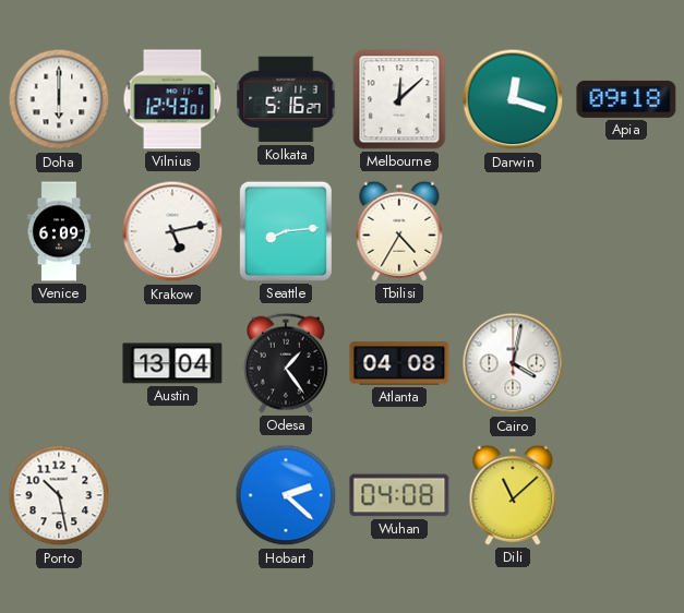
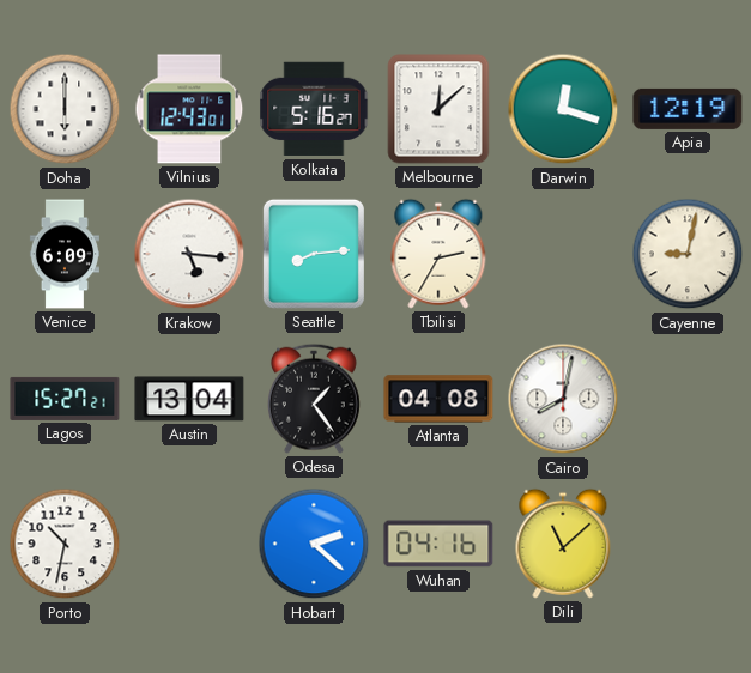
Apia: 09:18 -> 12:19 (688, 109)
Krakow: 5:13 -> 5:16 (189, 254)
Tbilisi: 4:35 -> 2:35 (438, 254)
Cayenne: none -> 9:02 (688, 254)
Lagos: none -> 15:27 (65, 399)
Cairo: 4:02 -> 8:02 (563, 399)
Porto: 10:28 -> 10:32 (65, 544)
Wuhan: 04:08 -> 04:16 (438, 544)
